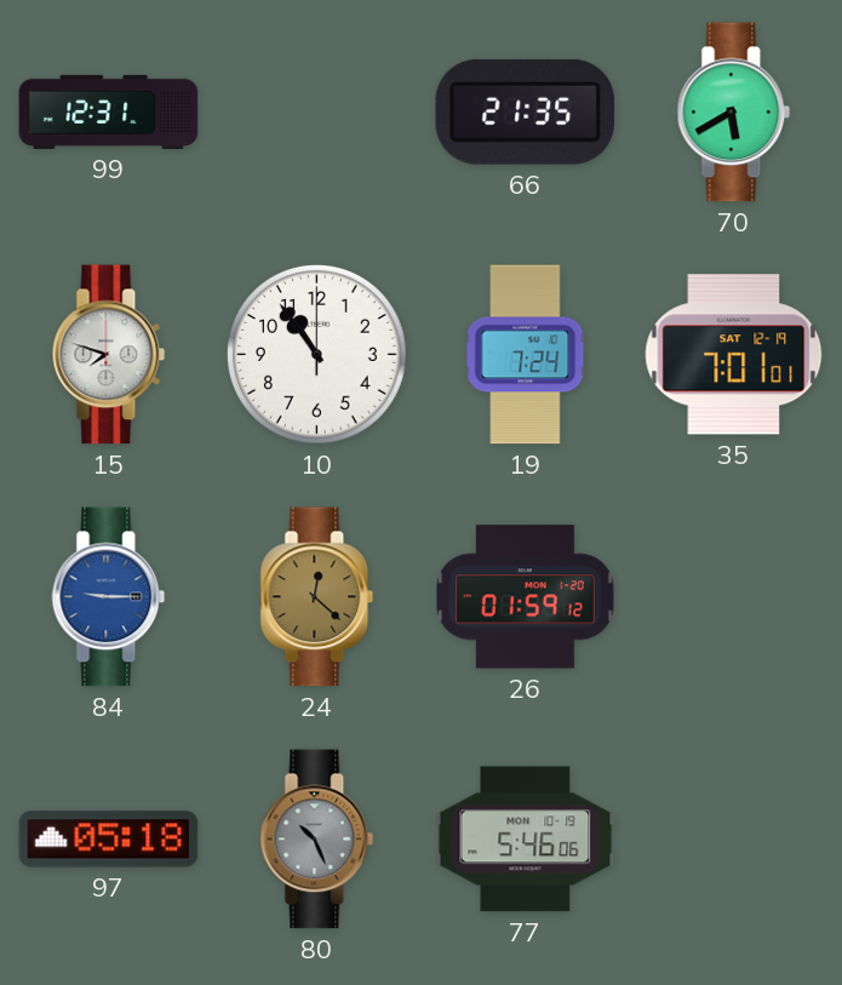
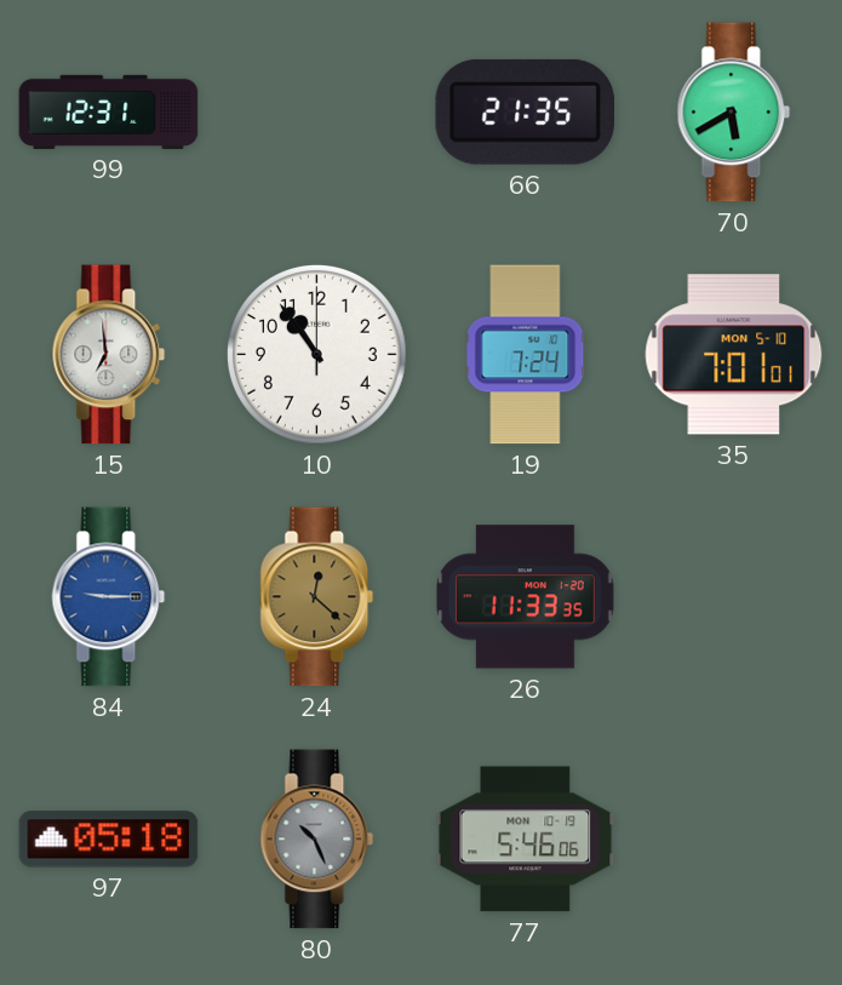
15: 7:48 -> 6:59 (109, 355)
35 date: SAT 12-19 -> MON 5-10 (734, 355)
26: 01:59 -> 11:33 (526, 597)
